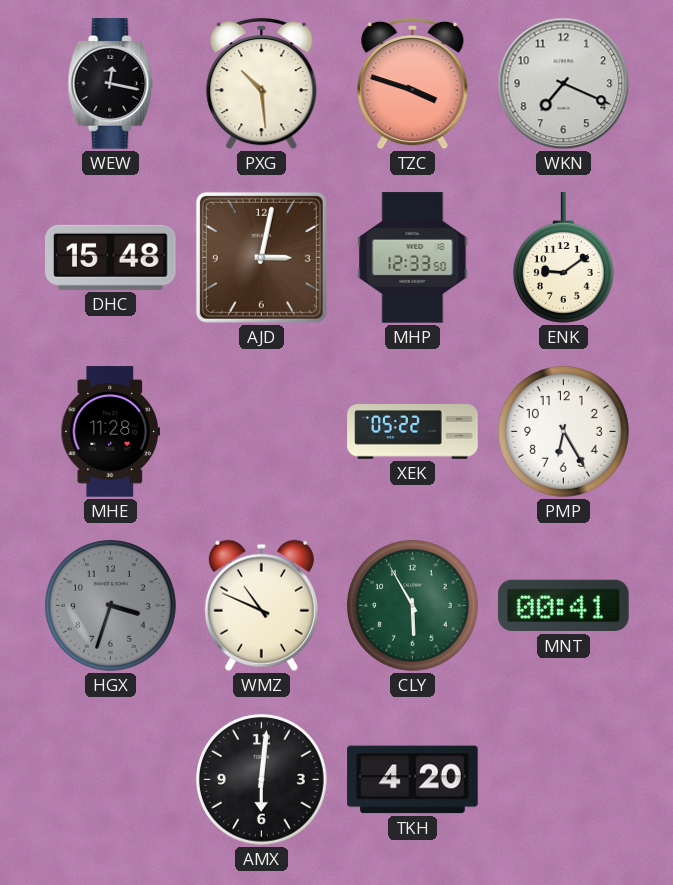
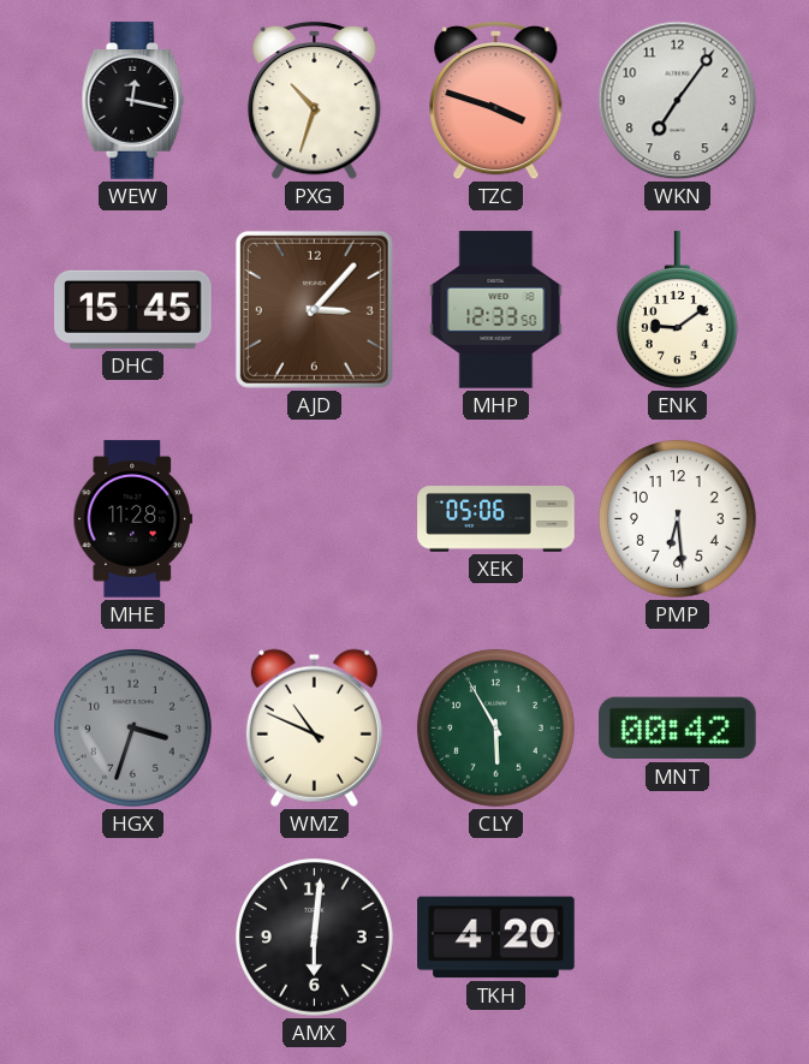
PXG: 10:29 -> 10:33 (315, 101)
WKN: 7:19 -> 7:06 (678, 101)
DHC: 15:48 -> 15:45 (133, 309)
AJD: 3:02 -> 3:07 (314, 309)
XEK: 05:22 -> 05:06 (496, 519)
PMP: 6:25 -> 6:29 (677, 518)
MNT: 00:41 -> 00:42 (678, 729)
